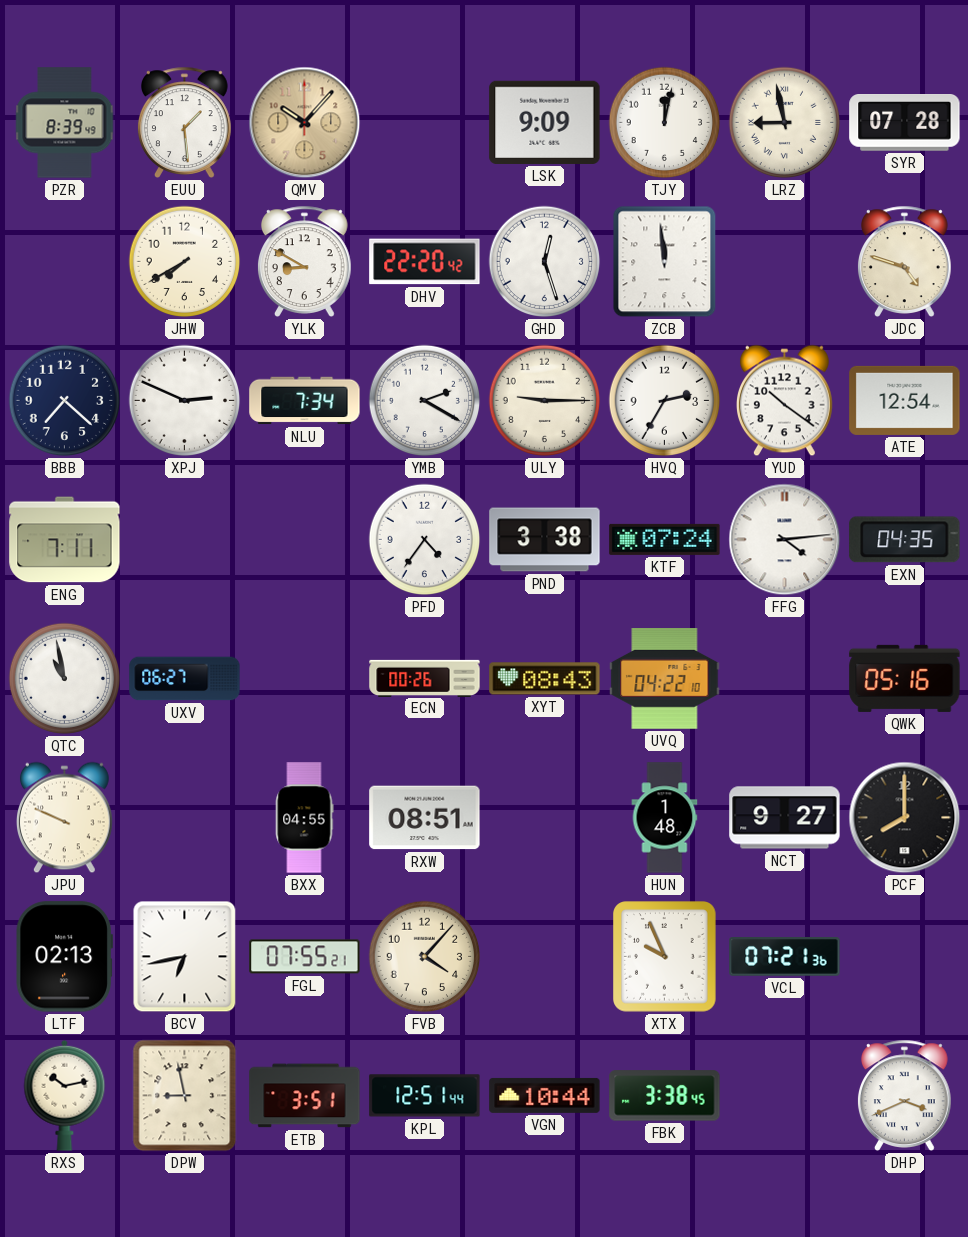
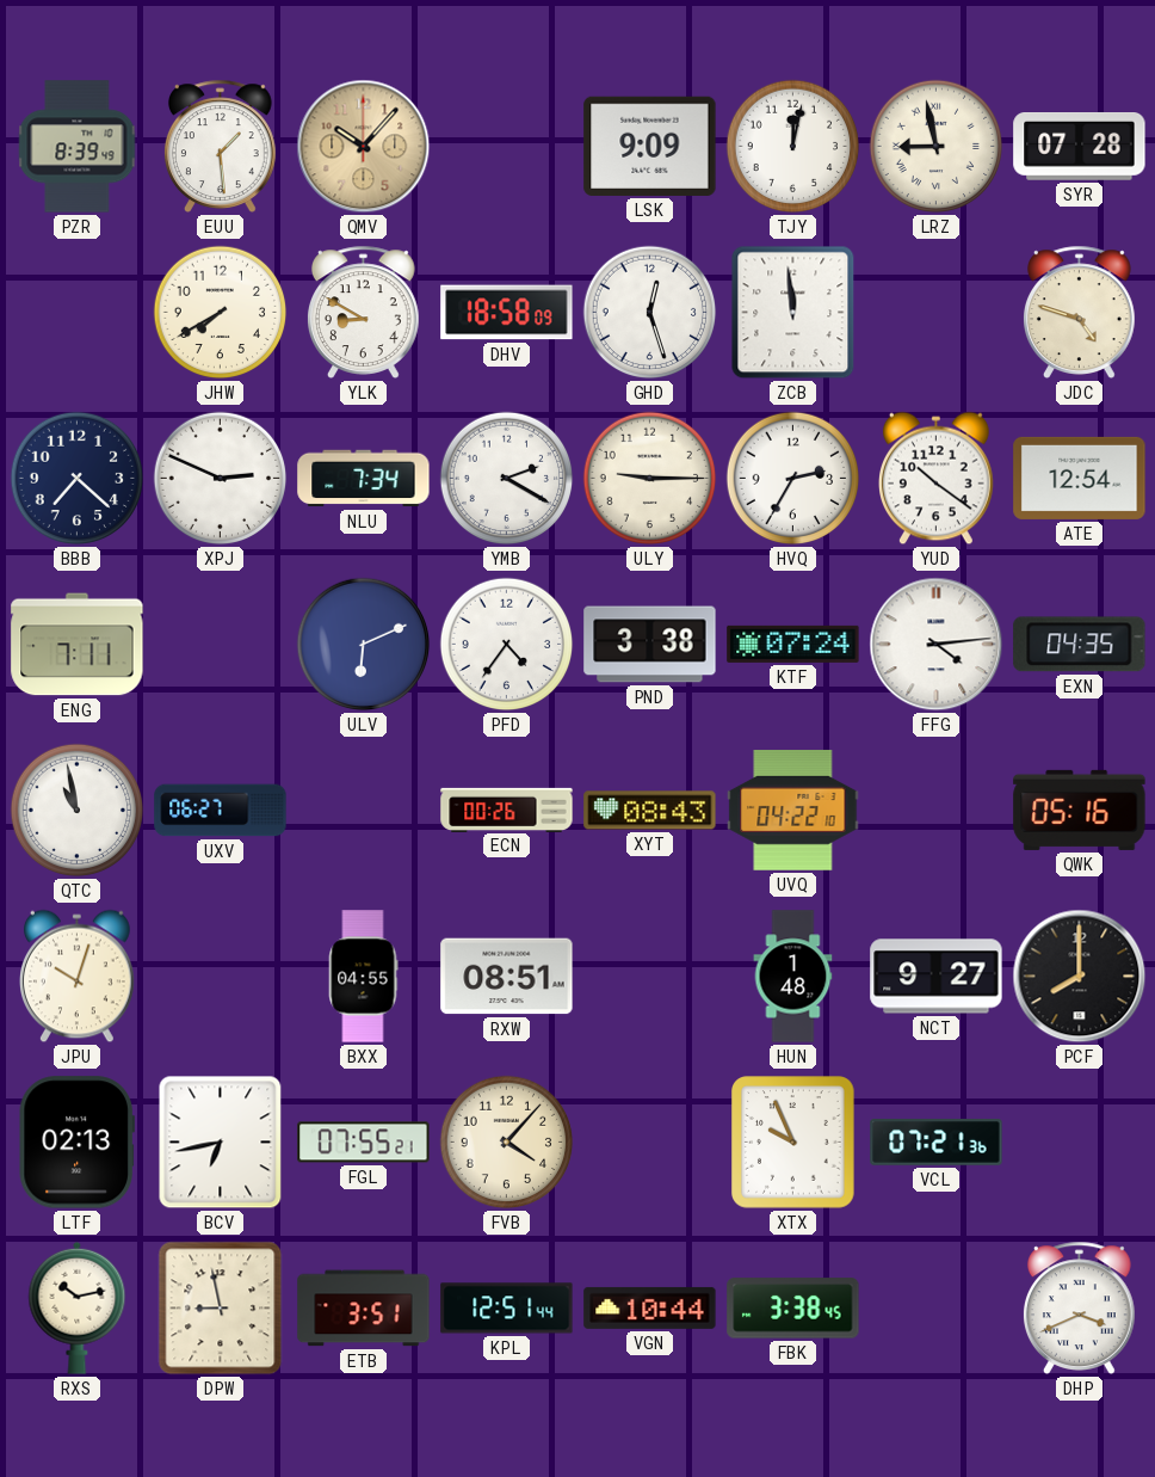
DHV: 22:20 -> 18:58 (507, 313)
ULV: none -> 6:11 (364, 645)
JPU: 9:49 -> 10:03 (78, 977)
